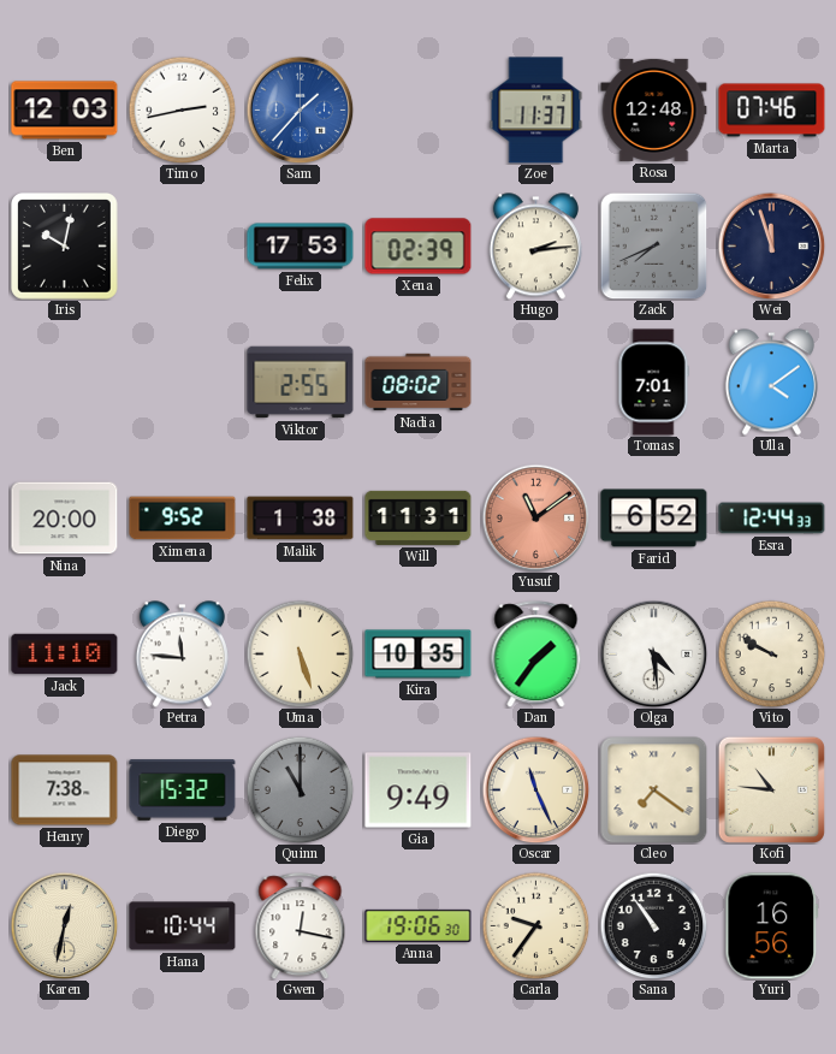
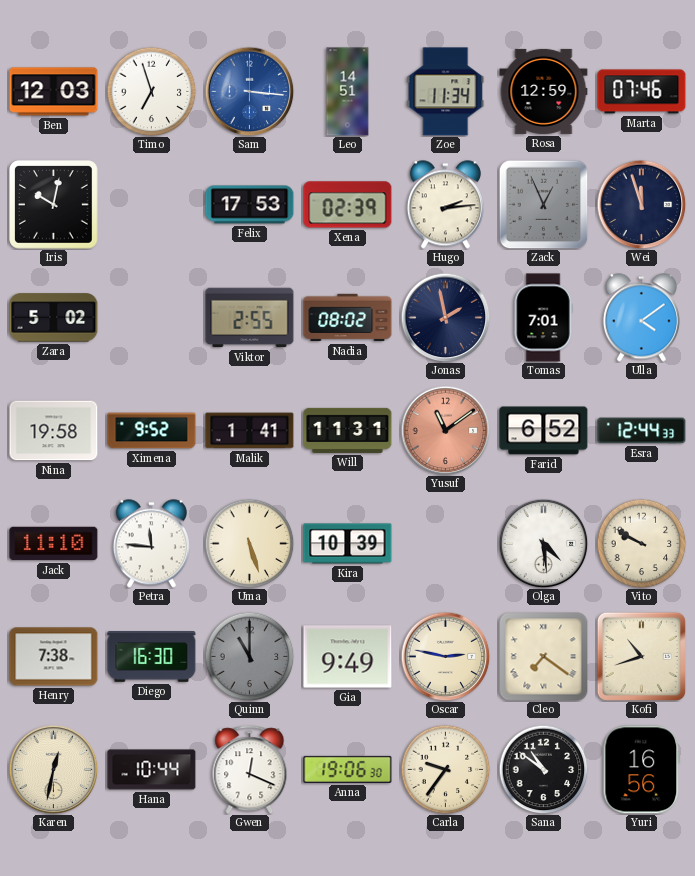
Timo: 2:43 -> 6:57 (151, 91)
Sam: 1:37 -> 3:16 (249, 91)
Leo: none -> 14:51 (348, 92)
Zoe: 11:37 -> 11:34 (446, 92)
Rosa: 12:48 -> 12:59 (544, 91)
Zack: 7:41 -> 12:56 (543, 204)
Zara: none -> 5:02 (54, 318)
Jonas: none -> 1:58 (445, 317)
Nina: 20:00 -> 19:58 (54, 431)
Malik: 1:38 -> 1:41 (250, 431)
Kira: 10:35 -> 10:39 (348, 544)
Dan: 1:36 -> none (536, 655)
Diego: 15:32 -> 16:30 (152, 657)
Oscar: 11:26 -> 2:47 (445, 656)
Kofi: 10:46 -> 10:42 (641, 656)
Gwen: 12:17 -> 12:19 (250, 770)
Sana: 10:54 -> 10:51 (543, 769)
